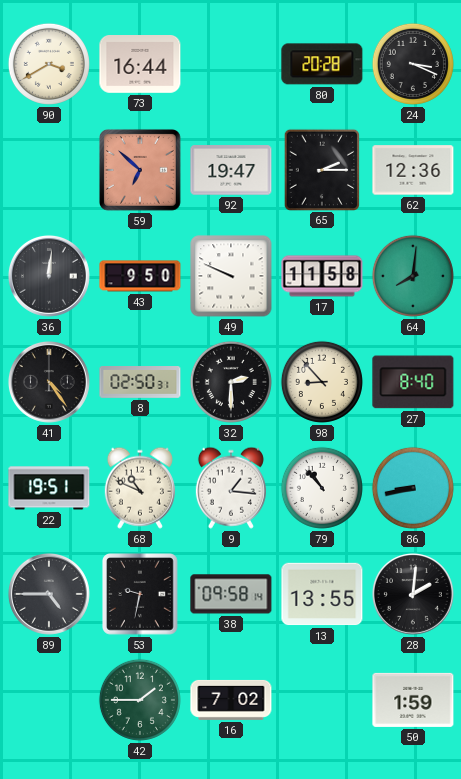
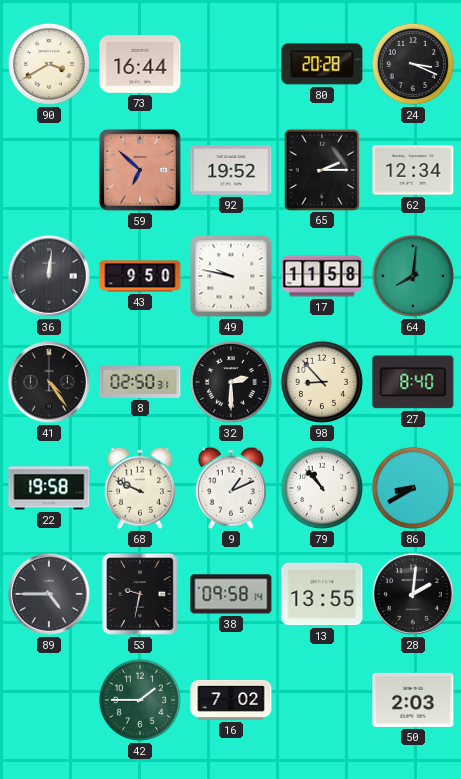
92: 19:47 -> 19:52 (231, 170)
62: 12:36 -> 12:34 (413, 170)
49: 9:49 -> 9:47 (231, 276)
22: 19:51 -> 19:58 (49, 488)
68: 10:49 -> 9:49 (140, 488)
9: 1:16 -> 1:11 (231, 488)
86: 8:43 -> 8:40 (413, 488)
50: 1:59 -> 2:03 (413, 700)
